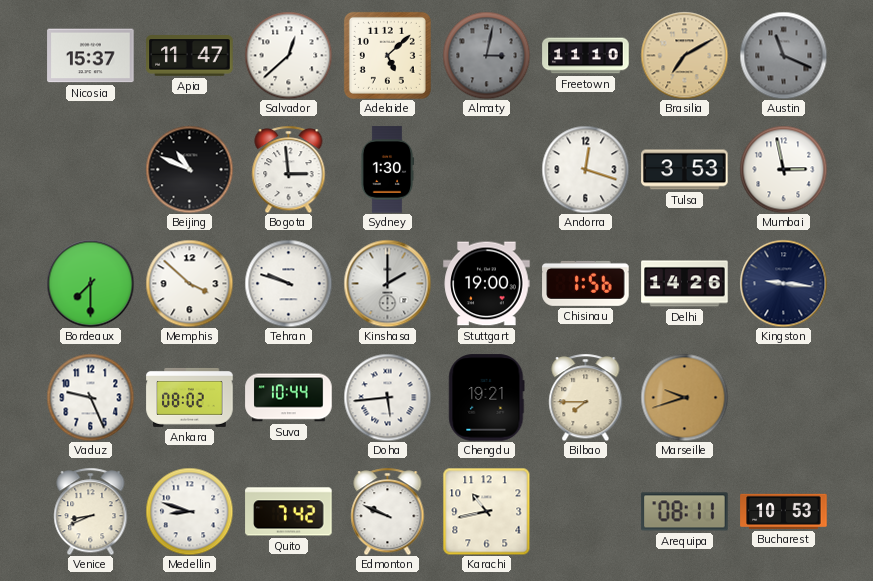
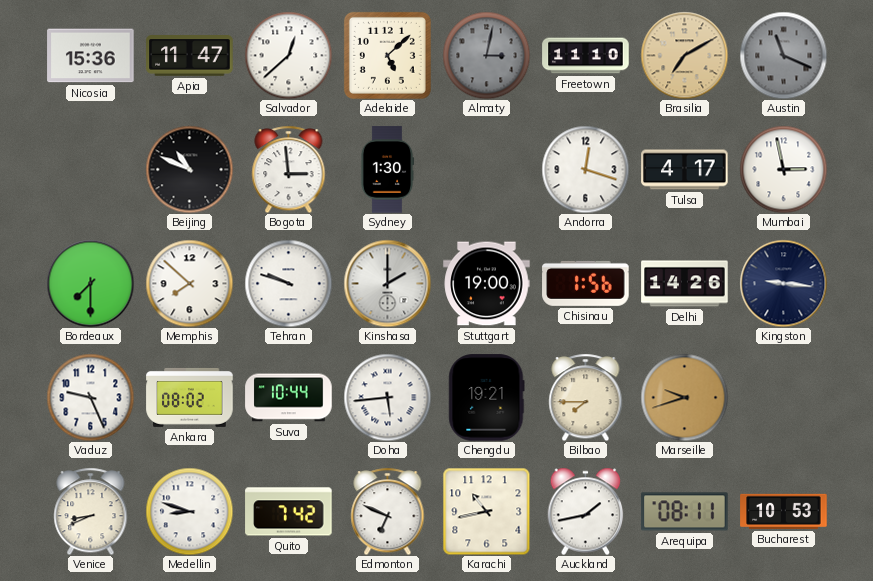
Nicosia: 15:37 -> 15:36 (91, 56)
Tulsa: 3:53 -> 4:17 (685, 170)
Memphis: 3:52 -> 7:52 (189, 283)
Edmonton: 9:49 -> 6:49 (388, 511)
Auckland: none -> 1:43 (586, 511)
